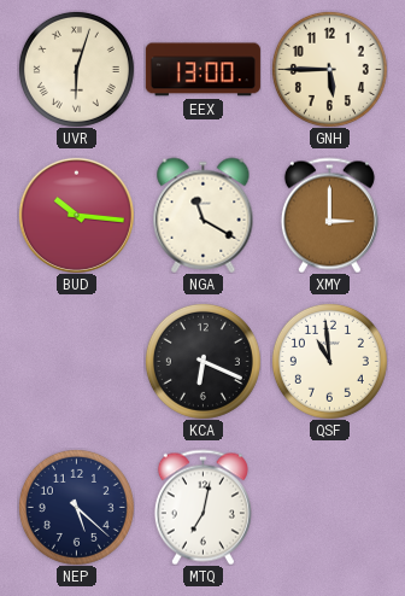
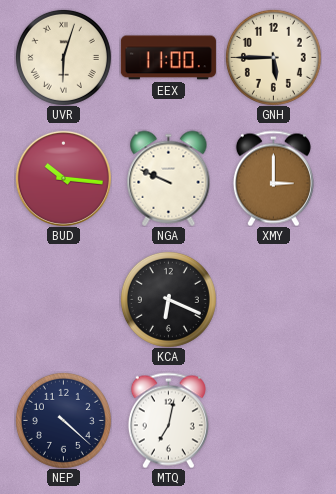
EEX: 13:00 -> 11:00 (168, 58)
NGA: 11:20 -> 9:49 (169, 178)
QSF: 10:59 -> none (329, 361)
NEP: 5:22 -> 4:22 (63, 420)
